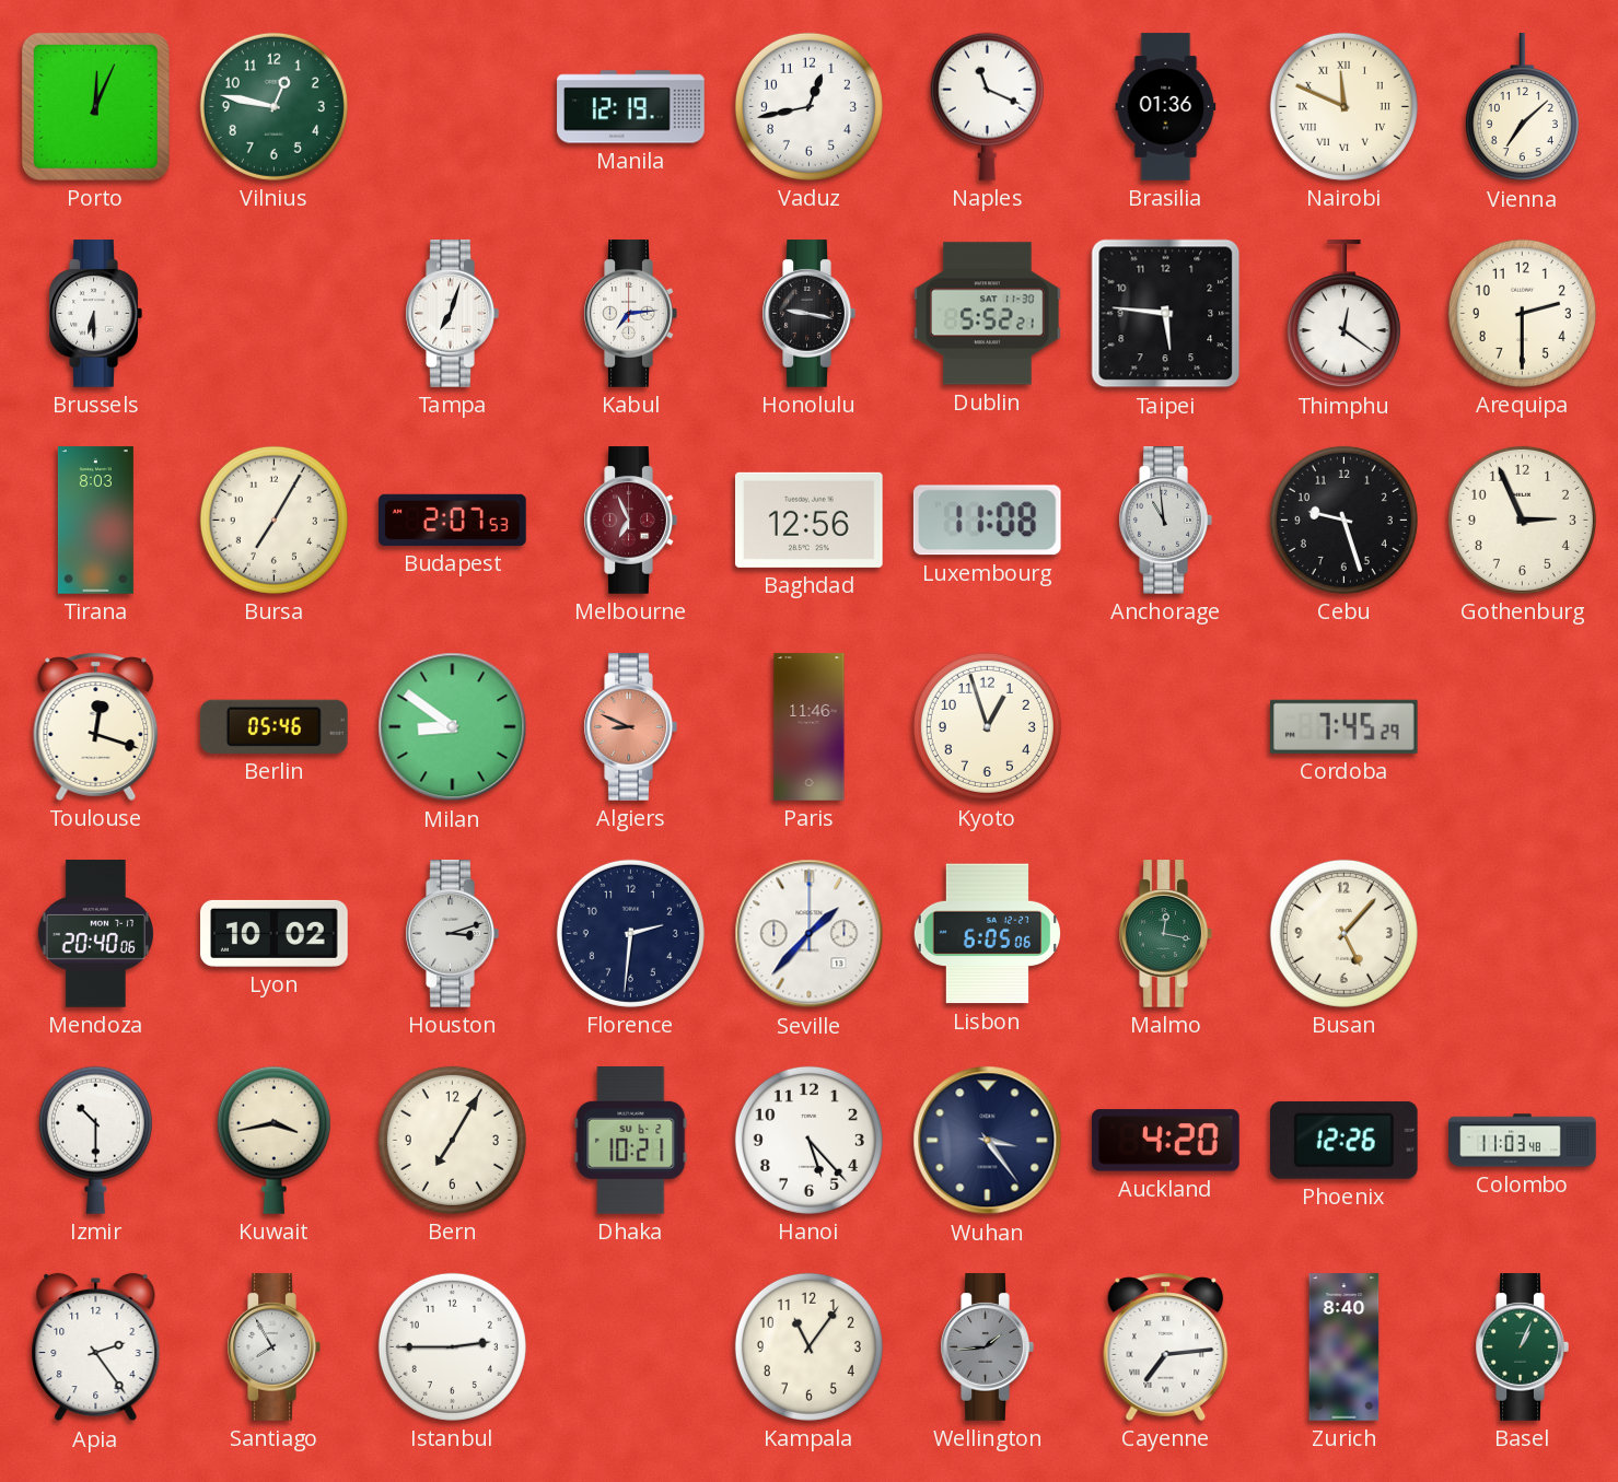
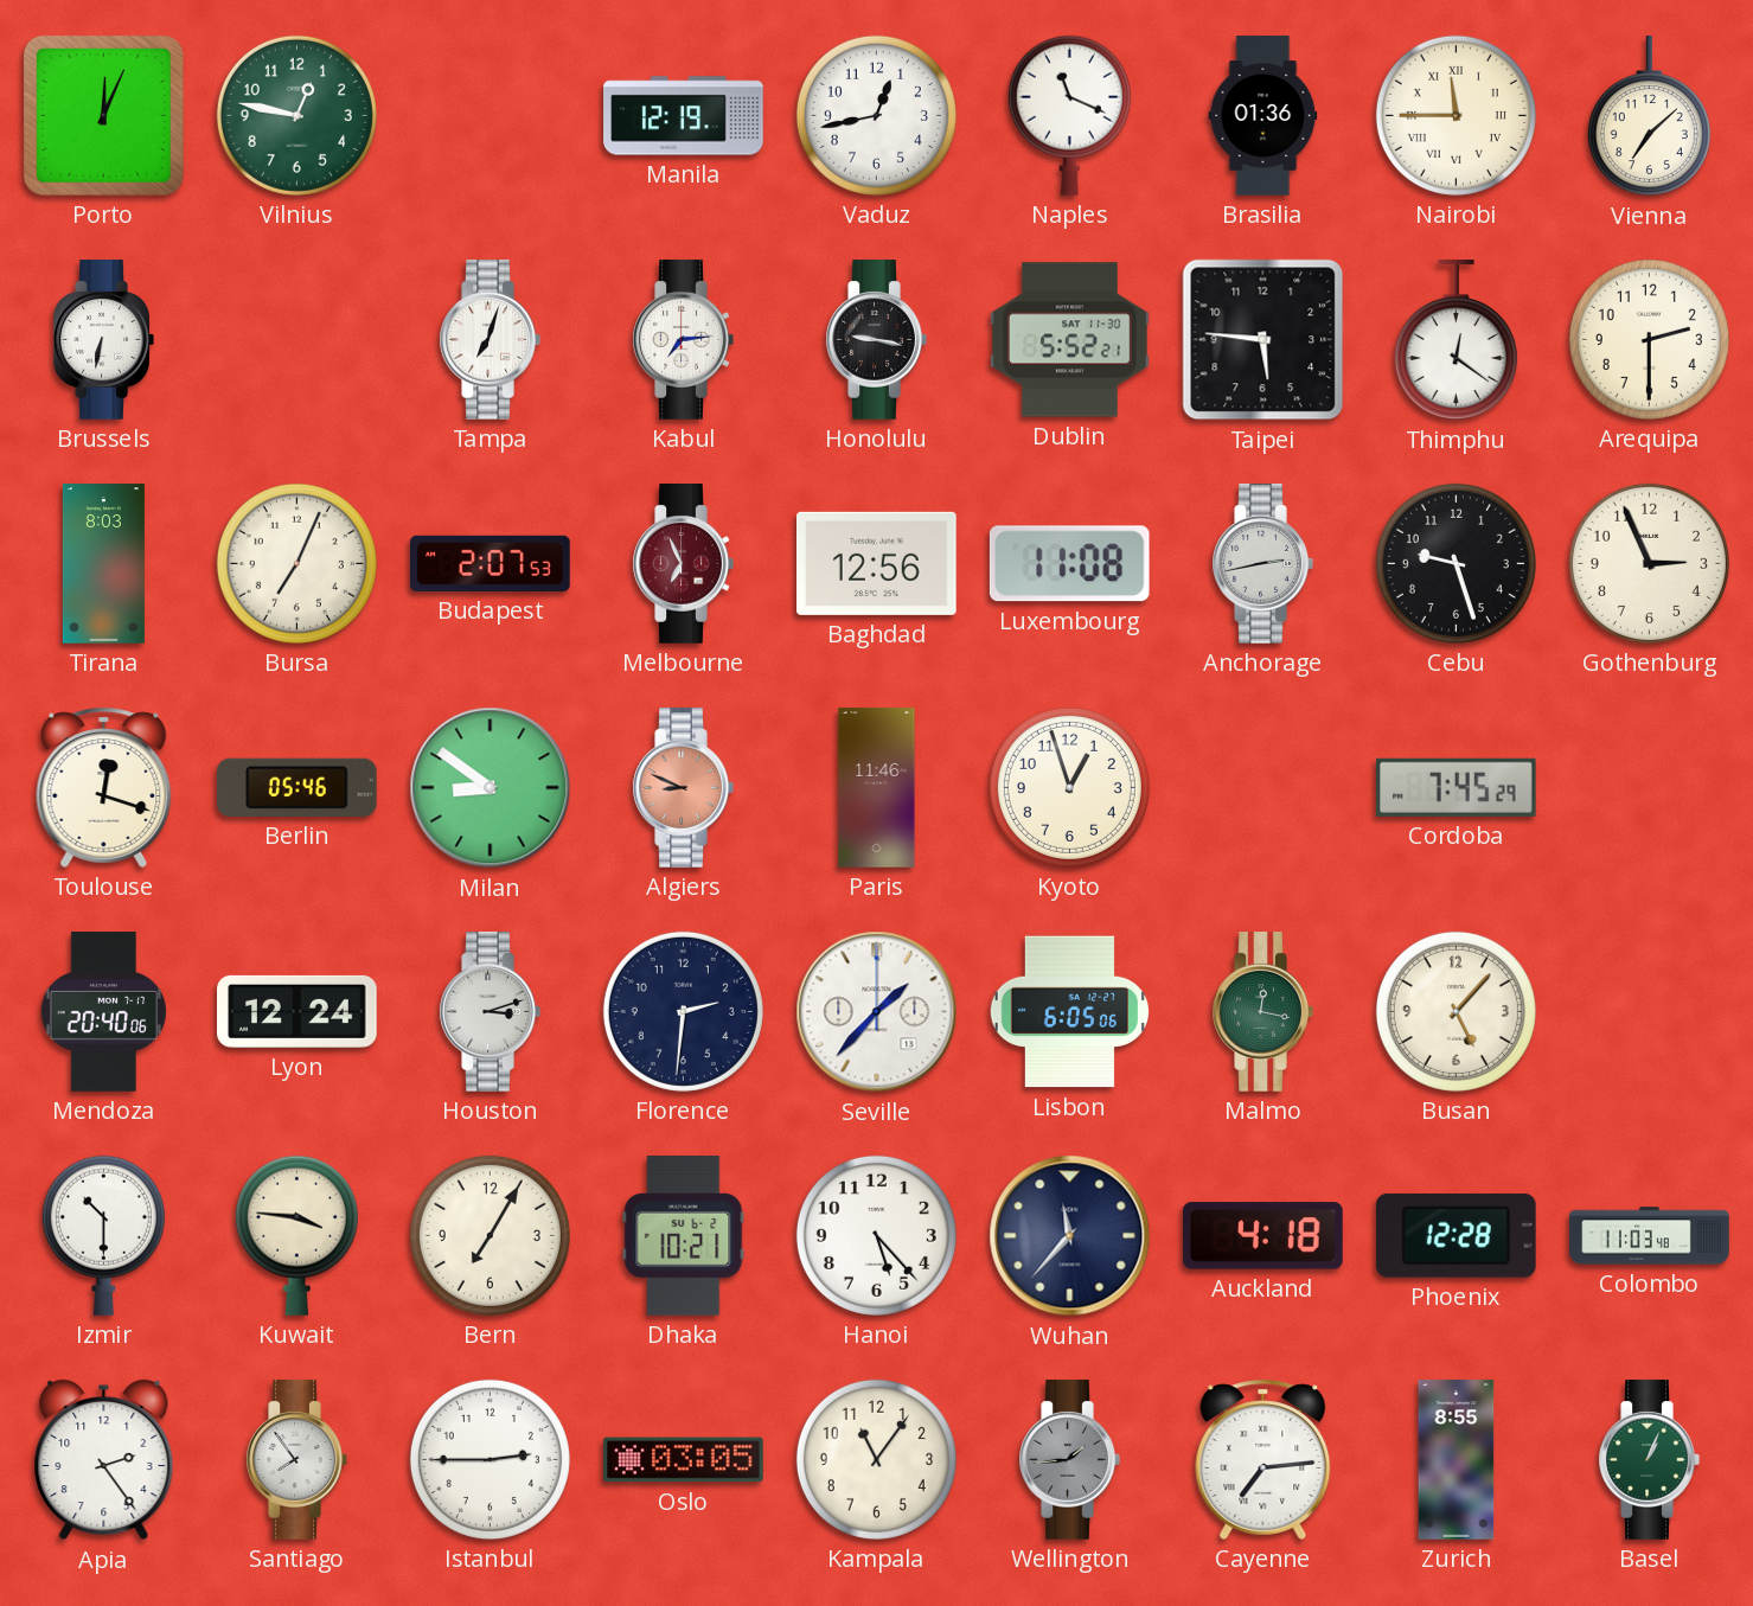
Nairobi: 11:49 -> 11:45 (1455, 115)
Brussels: 6:30 -> 6:32 (103, 340)
Bursa: 7:05 -> 7:04 (296, 563)
Anchorage: 10:59 -> 2:43 (1262, 564)
Lyon: 10:02 -> 12:24 (298, 1011)
Kuwait: 3:43 -> 3:46 (296, 1235)
Wuhan: 3:24 -> 11:37 (1070, 1236)
Auckland: 4:20 -> 4:18 (1263, 1236)
Phoenix: 12:26 -> 12:28 (1455, 1235)
Santiago: 7:55 -> 7:54 (296, 1460)
Oslo: none -> 03:05 (684, 1460)
Zurich: 8:40 -> 8:55 (1457, 1460)
